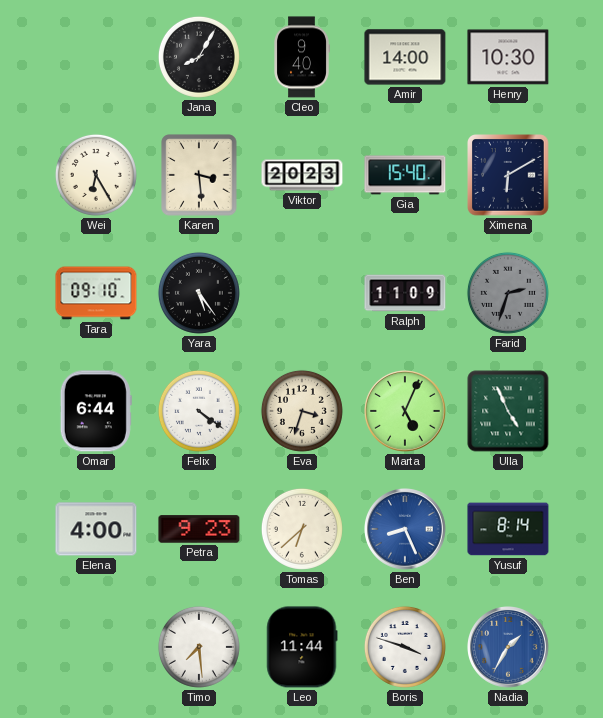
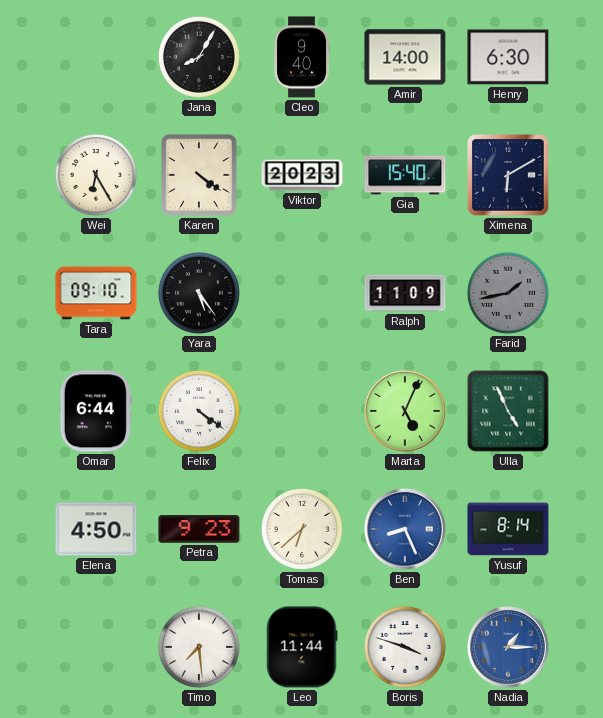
Henry: 10:30 -> 6:30 (508, 57)
Karen: 3:29 -> 4:21 (199, 175)
Farid: 2:33 -> 1:43 (508, 293)
Eva: 3:33 -> none (302, 411)
Elena: 4:00 -> 4:50 (96, 529)
Nadia: 1:35 -> 1:15 (509, 648)
